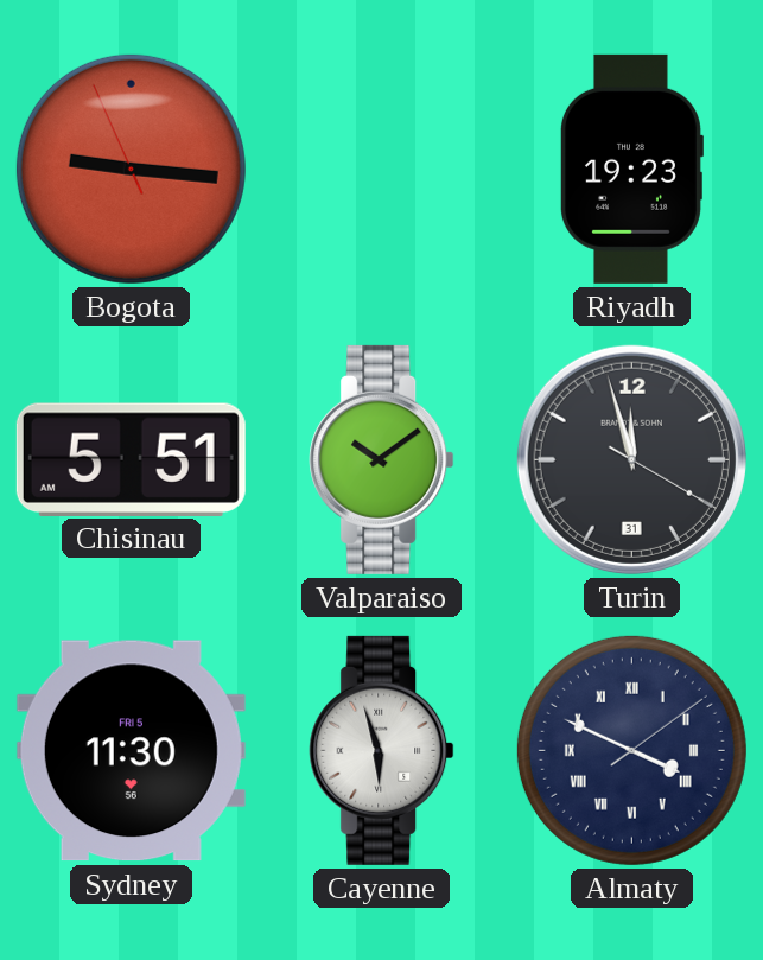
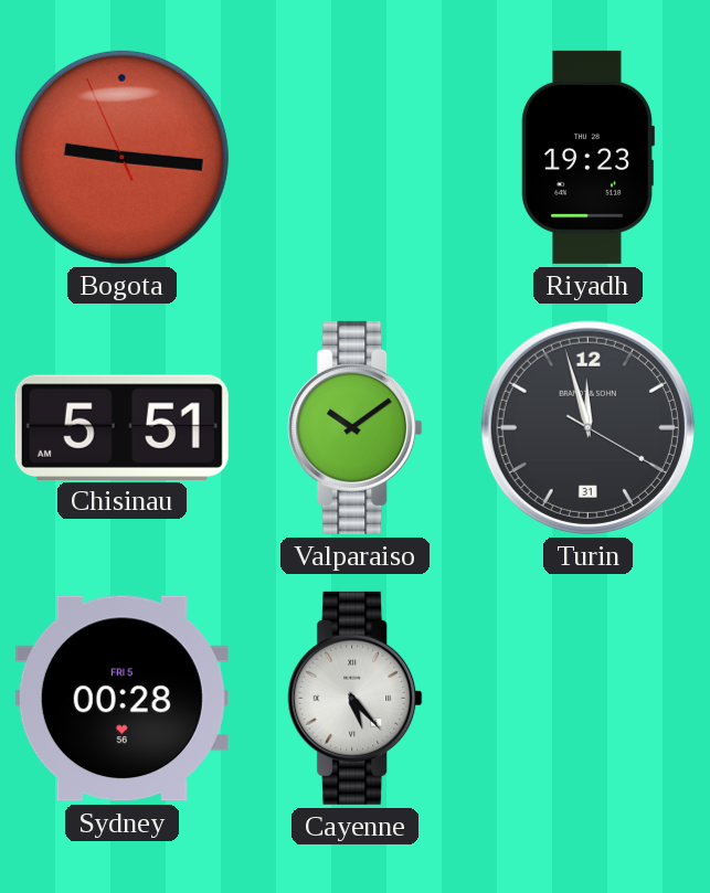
Sydney: 11:30 -> 00:28 (121, 699)
Cayenne: 5:57 -> 5:23 (356, 698)
Almaty: 3:49 -> none (631, 750)
